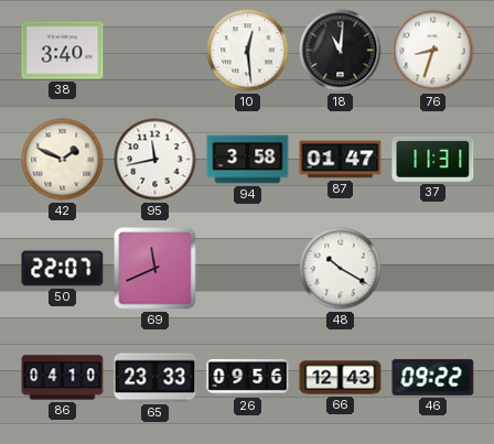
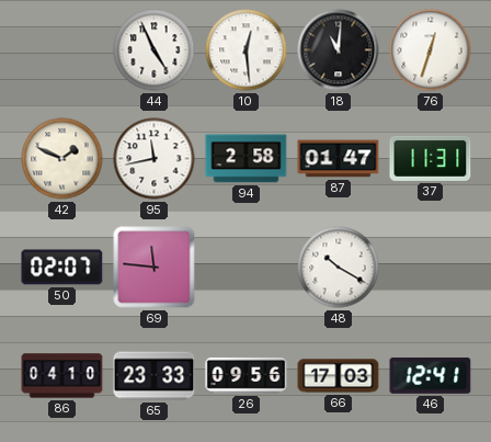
38: 3:40 -> none (63, 51)
44: none -> 4:56 (155, 50)
76: 8:33 -> 12:33 (431, 50)
94: 3:58 -> 2:58 (247, 159)
50: 22:07 -> 02:07 (62, 268)
69: 11:41 -> 11:46 (155, 268)
66: 12:43 -> 17:03 (339, 376)
46: 09:22 -> 12:41 (431, 375)
